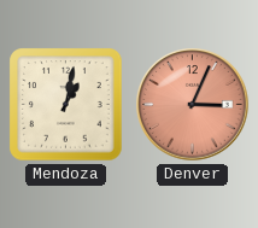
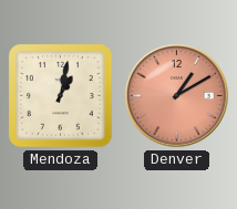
Denver: 3:04 -> 1:10 (177, 96)
